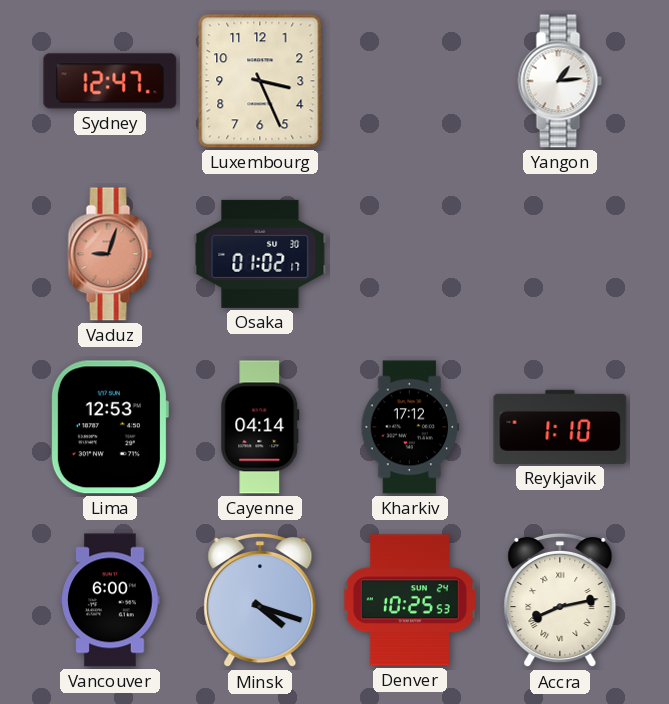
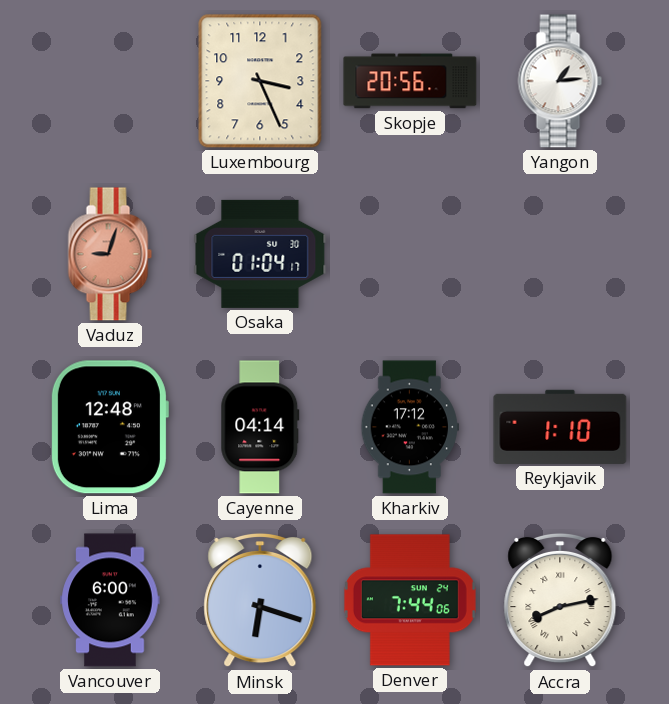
Sydney: 12:47 -> none (110, 81)
Skopje: none -> 20:56 (410, 81)
Osaka: 01:02 -> 01:04 (260, 254)
Lima: 12:53 -> 12:48 (109, 427)
Minsk: 4:18 -> 6:18 (260, 600)
Denver: 10:25 -> 7:44 (410, 600)
